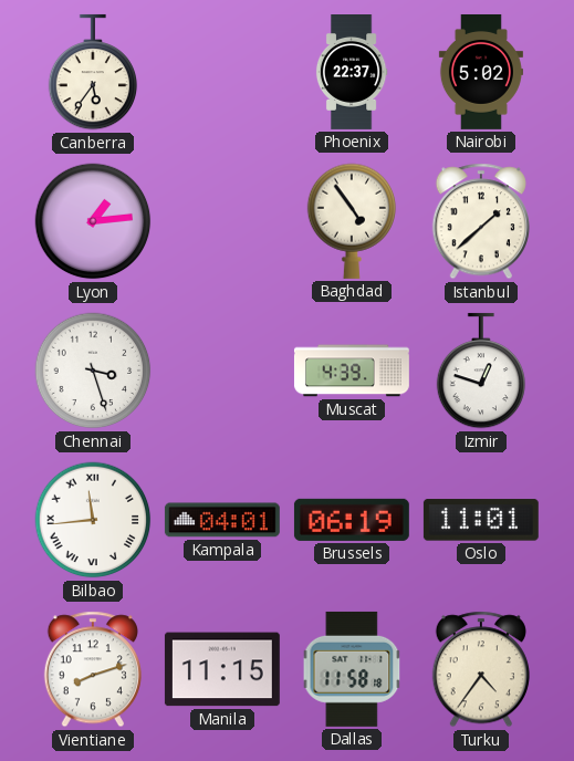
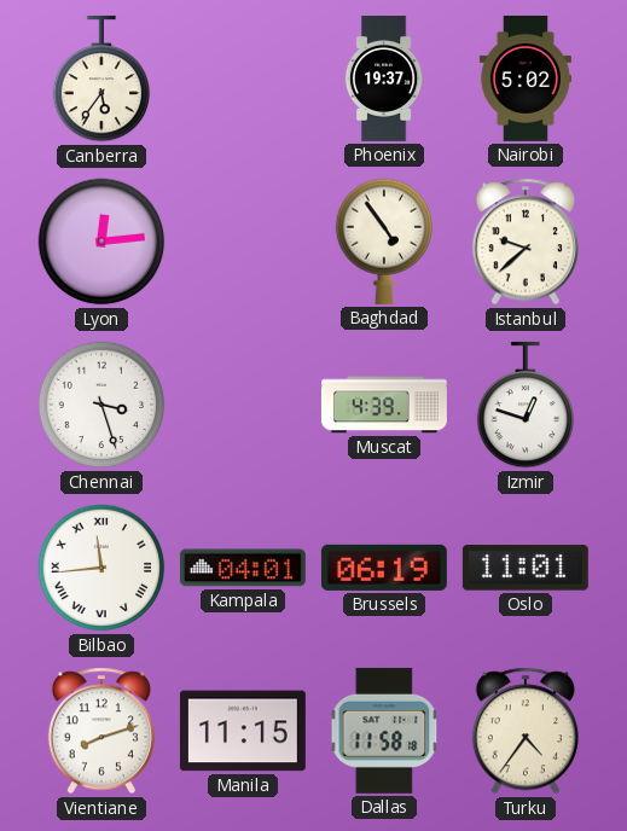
Phoenix: 22:37 -> 19:37 (384, 80)
Lyon: 1:14 -> 12:14 (101, 242)
Istanbul: 1:38 -> 9:38 (526, 242)
